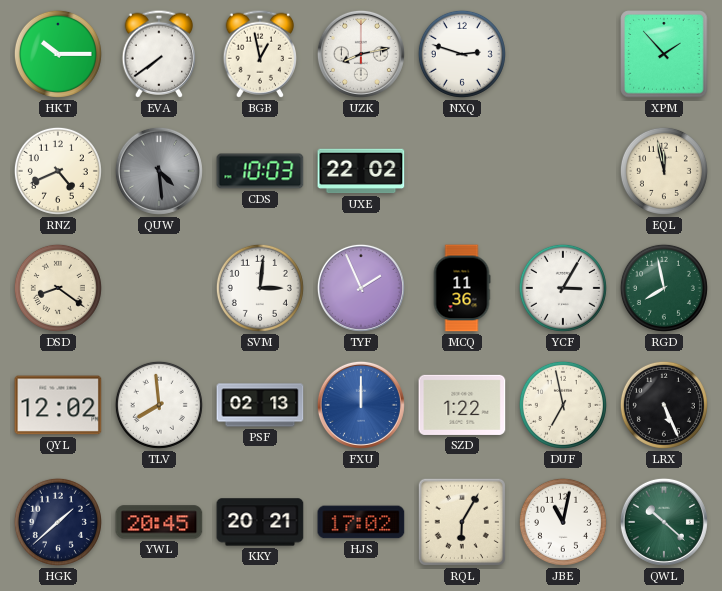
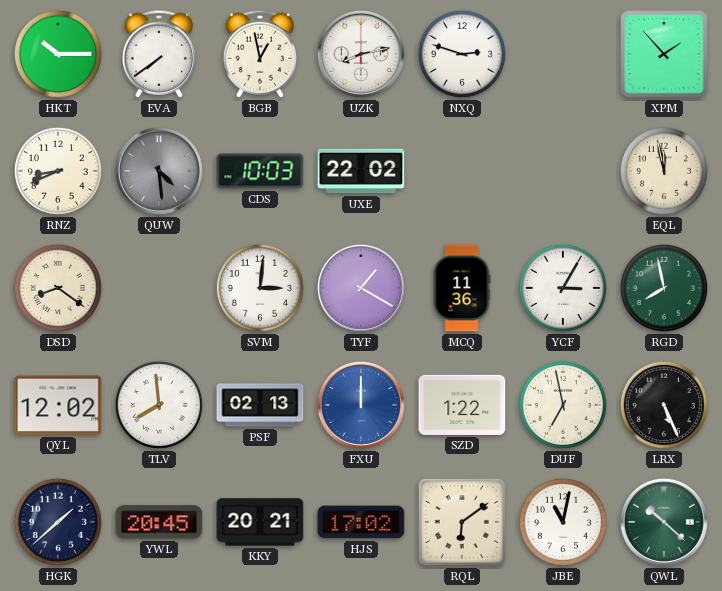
RNZ: 4:41 -> 8:41 (58, 171)
TYF: 1:56 -> 1:20 (361, 288)
RQL: 6:05 -> 6:09 (462, 522)
